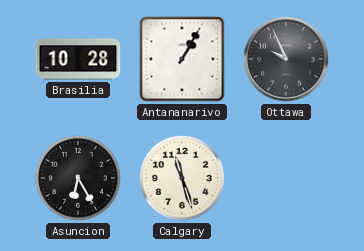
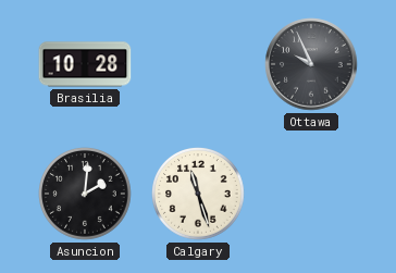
Antananarivo: 1:05 -> none (182, 59)
Asuncion: 6:25 -> 2:01 (86, 195)
